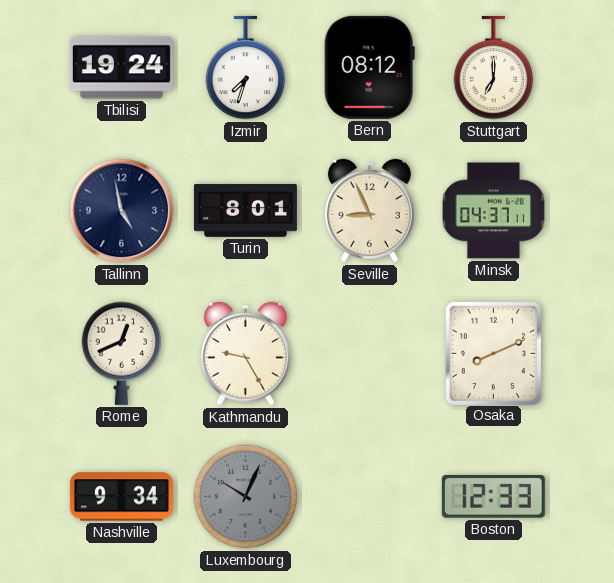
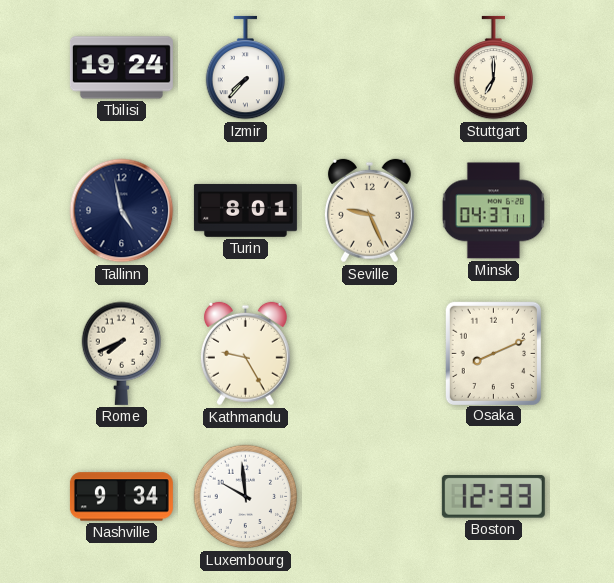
Izmir: 7:33 -> 7:37 (246, 68)
Bern: 08:12 -> none (369, 67)
Seville: 8:56 -> 9:26 (369, 211)
Rome: 12:41 -> 7:41 (122, 353)
Luxembourg: 10:04 -> 9:59 (246, 497)
Luxembourg dial: grey -> white (246, 497)
